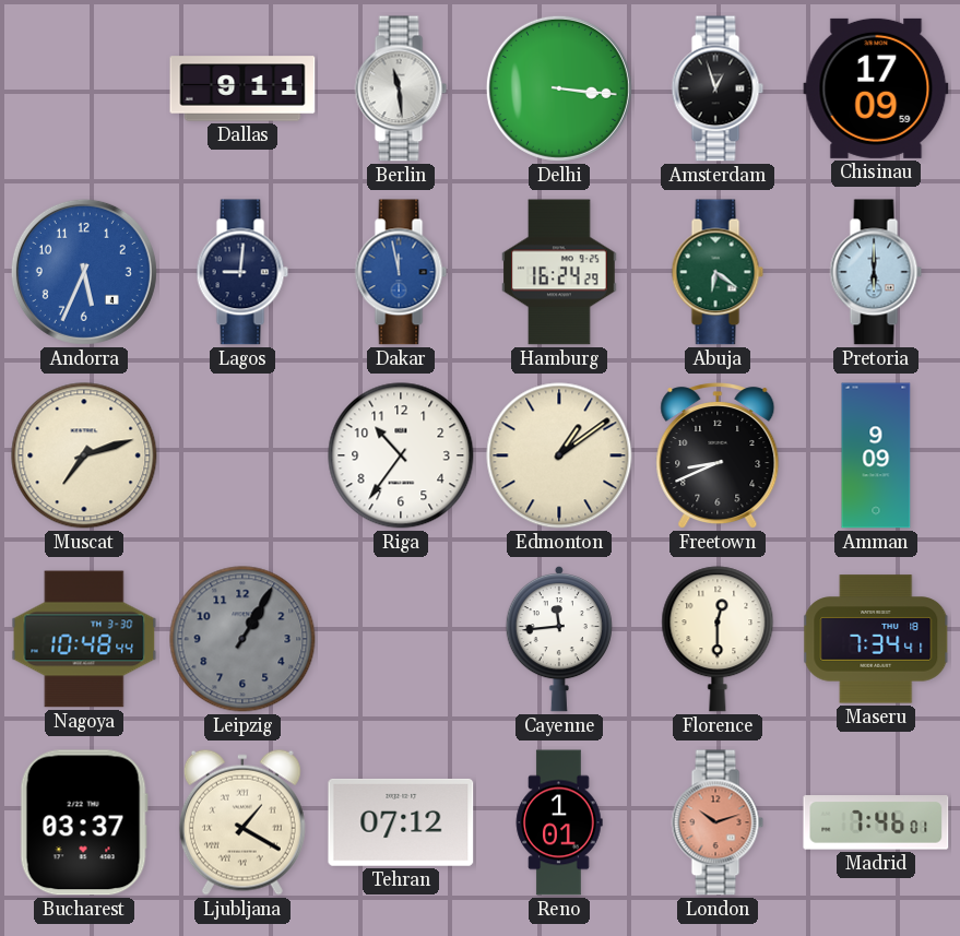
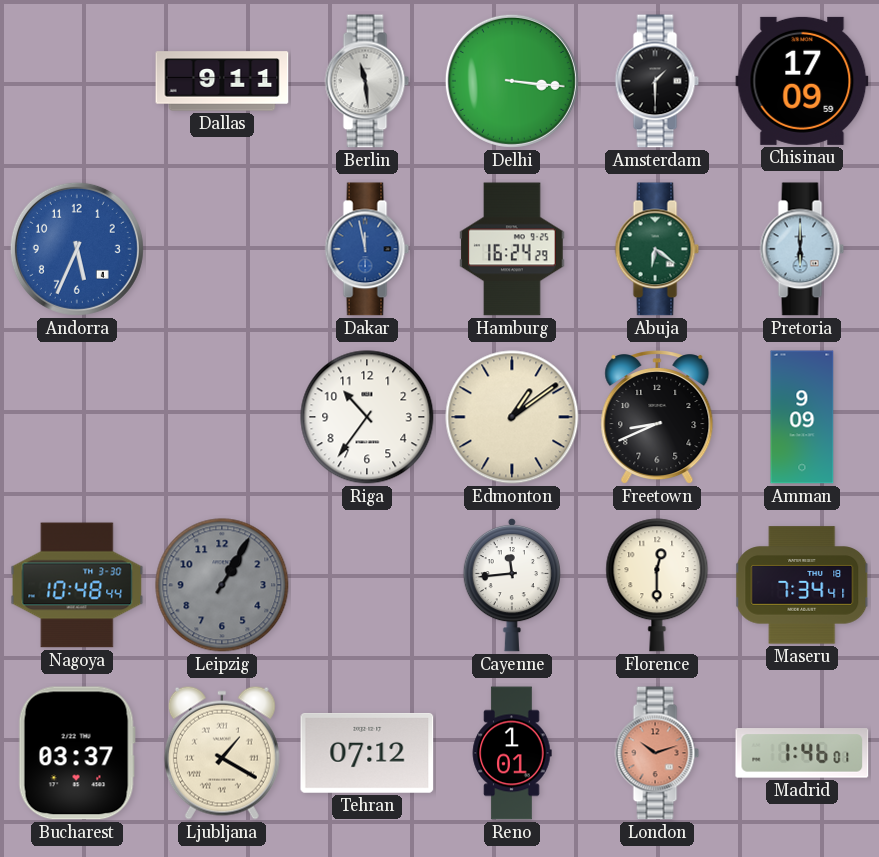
Amsterdam: 12:57 -> 1:30 (657, 81)
Lagos: 9:01 -> none (242, 272)
Muscat: 7:12 -> none (84, 455)
Madrid: 7:46 -> 1:46 (802, 753)
